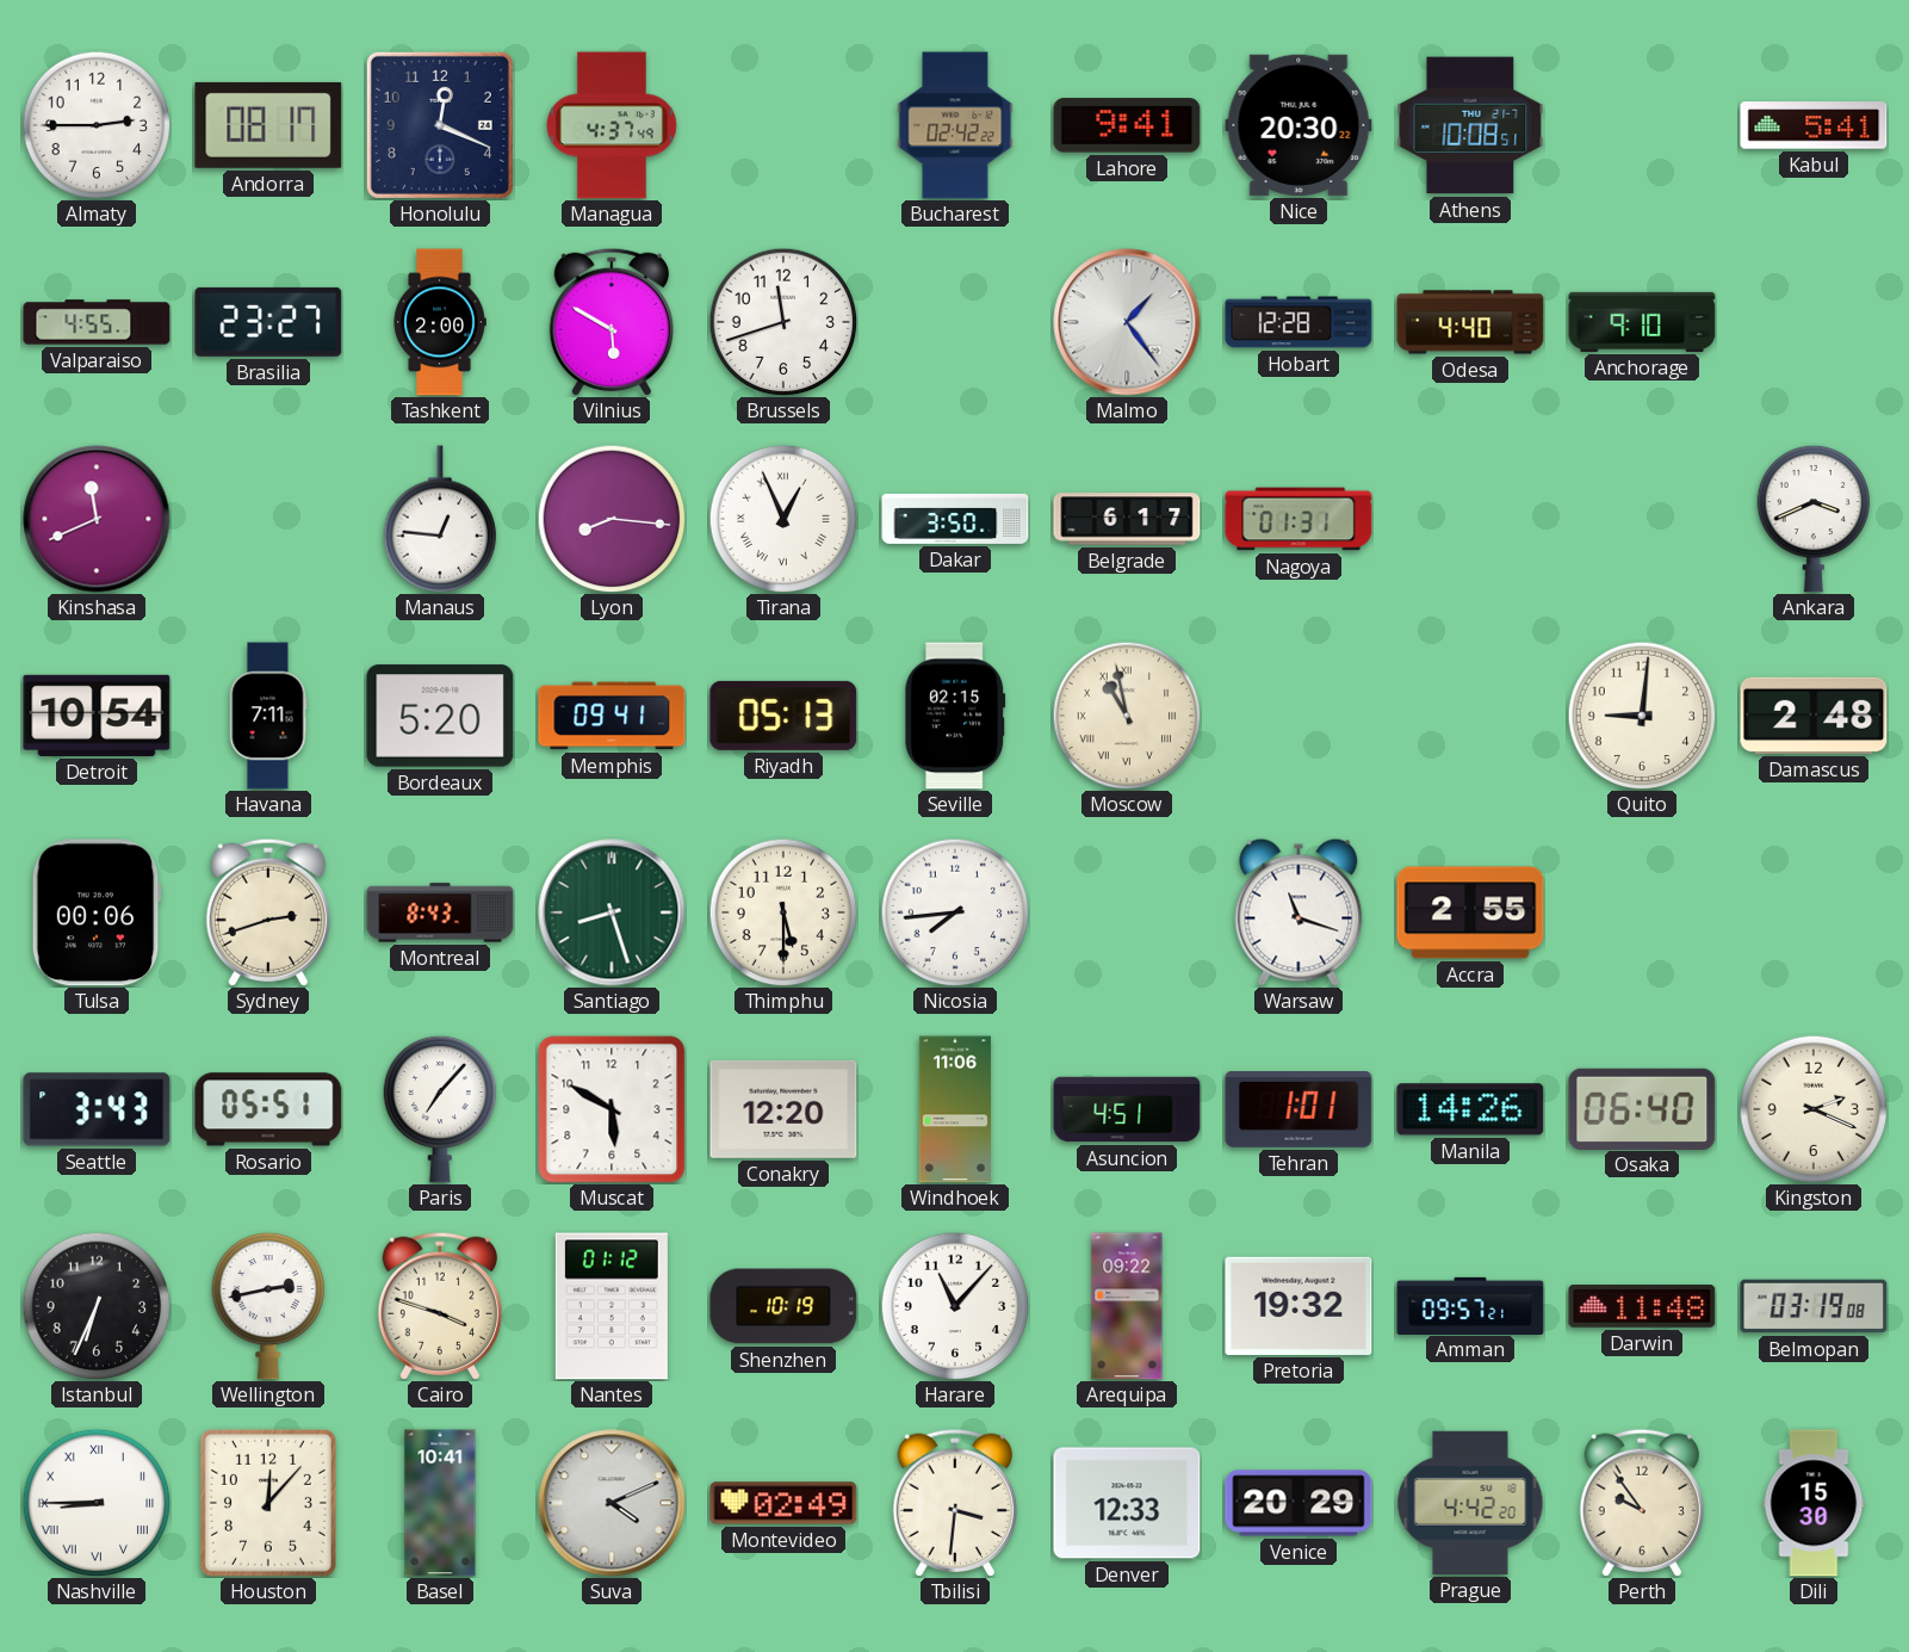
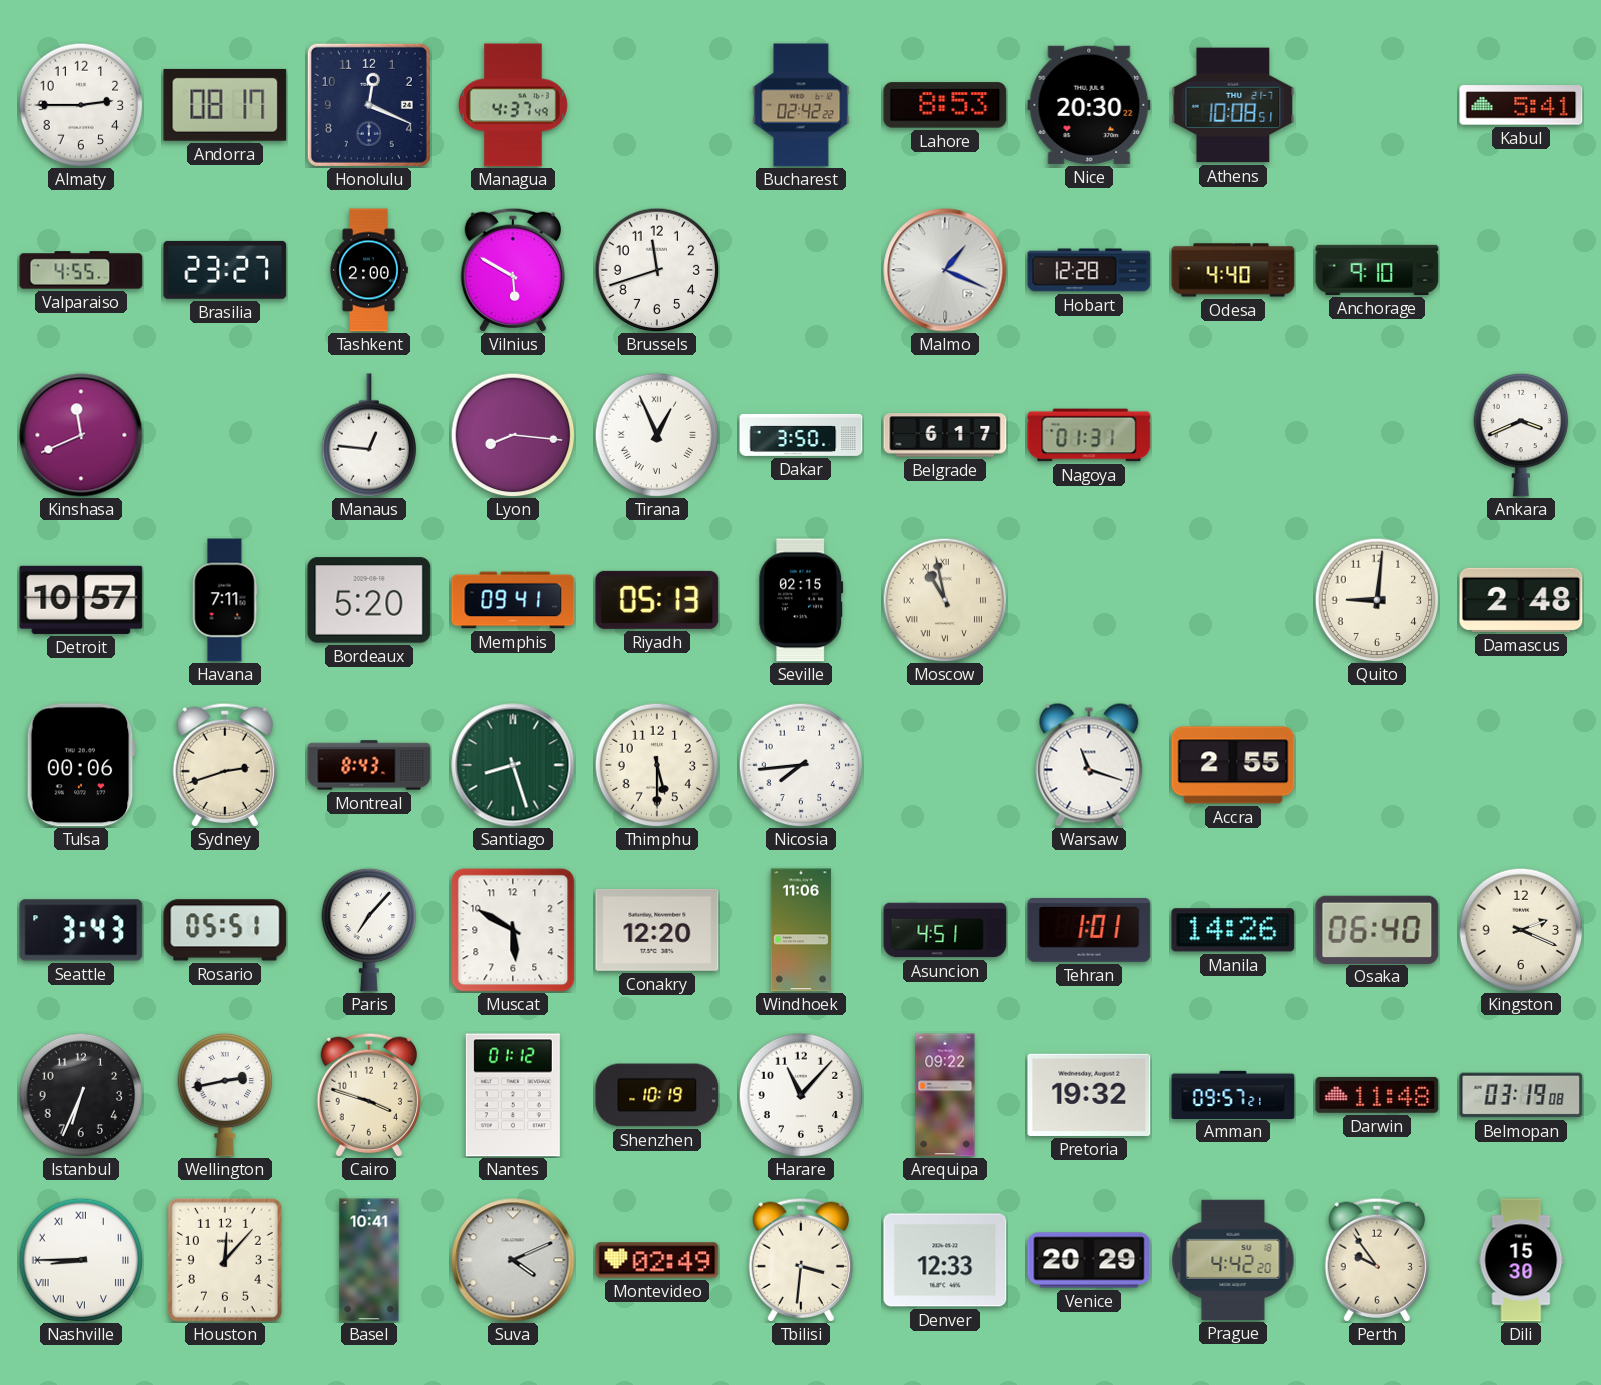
Lahore: 9:41 -> 8:53 (945, 105)
Malmo: 1:24 -> 1:19 (945, 270)
Detroit: 10:54 -> 10:57 (81, 600)
